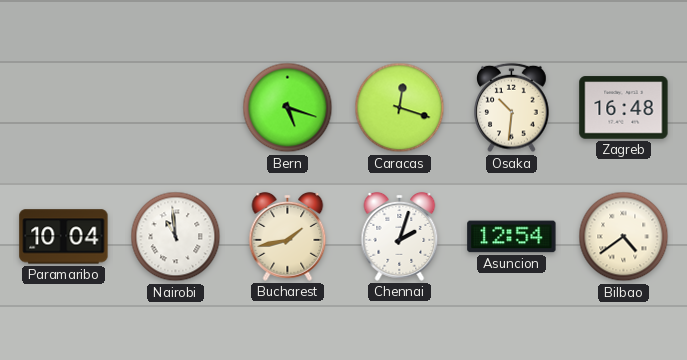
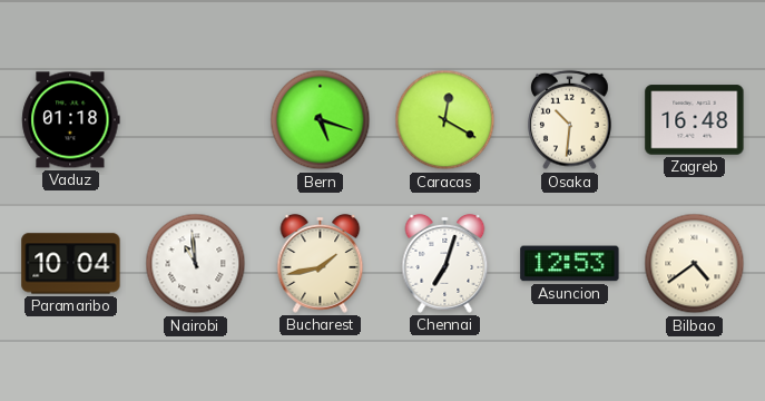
Vaduz: none -> 01:18 (71, 120)
Caracas: 12:18 -> 12:20 (445, 120)
Chennai: 2:03 -> 7:03 (445, 263)
Asuncion: 12:54 -> 12:53 (570, 264)
